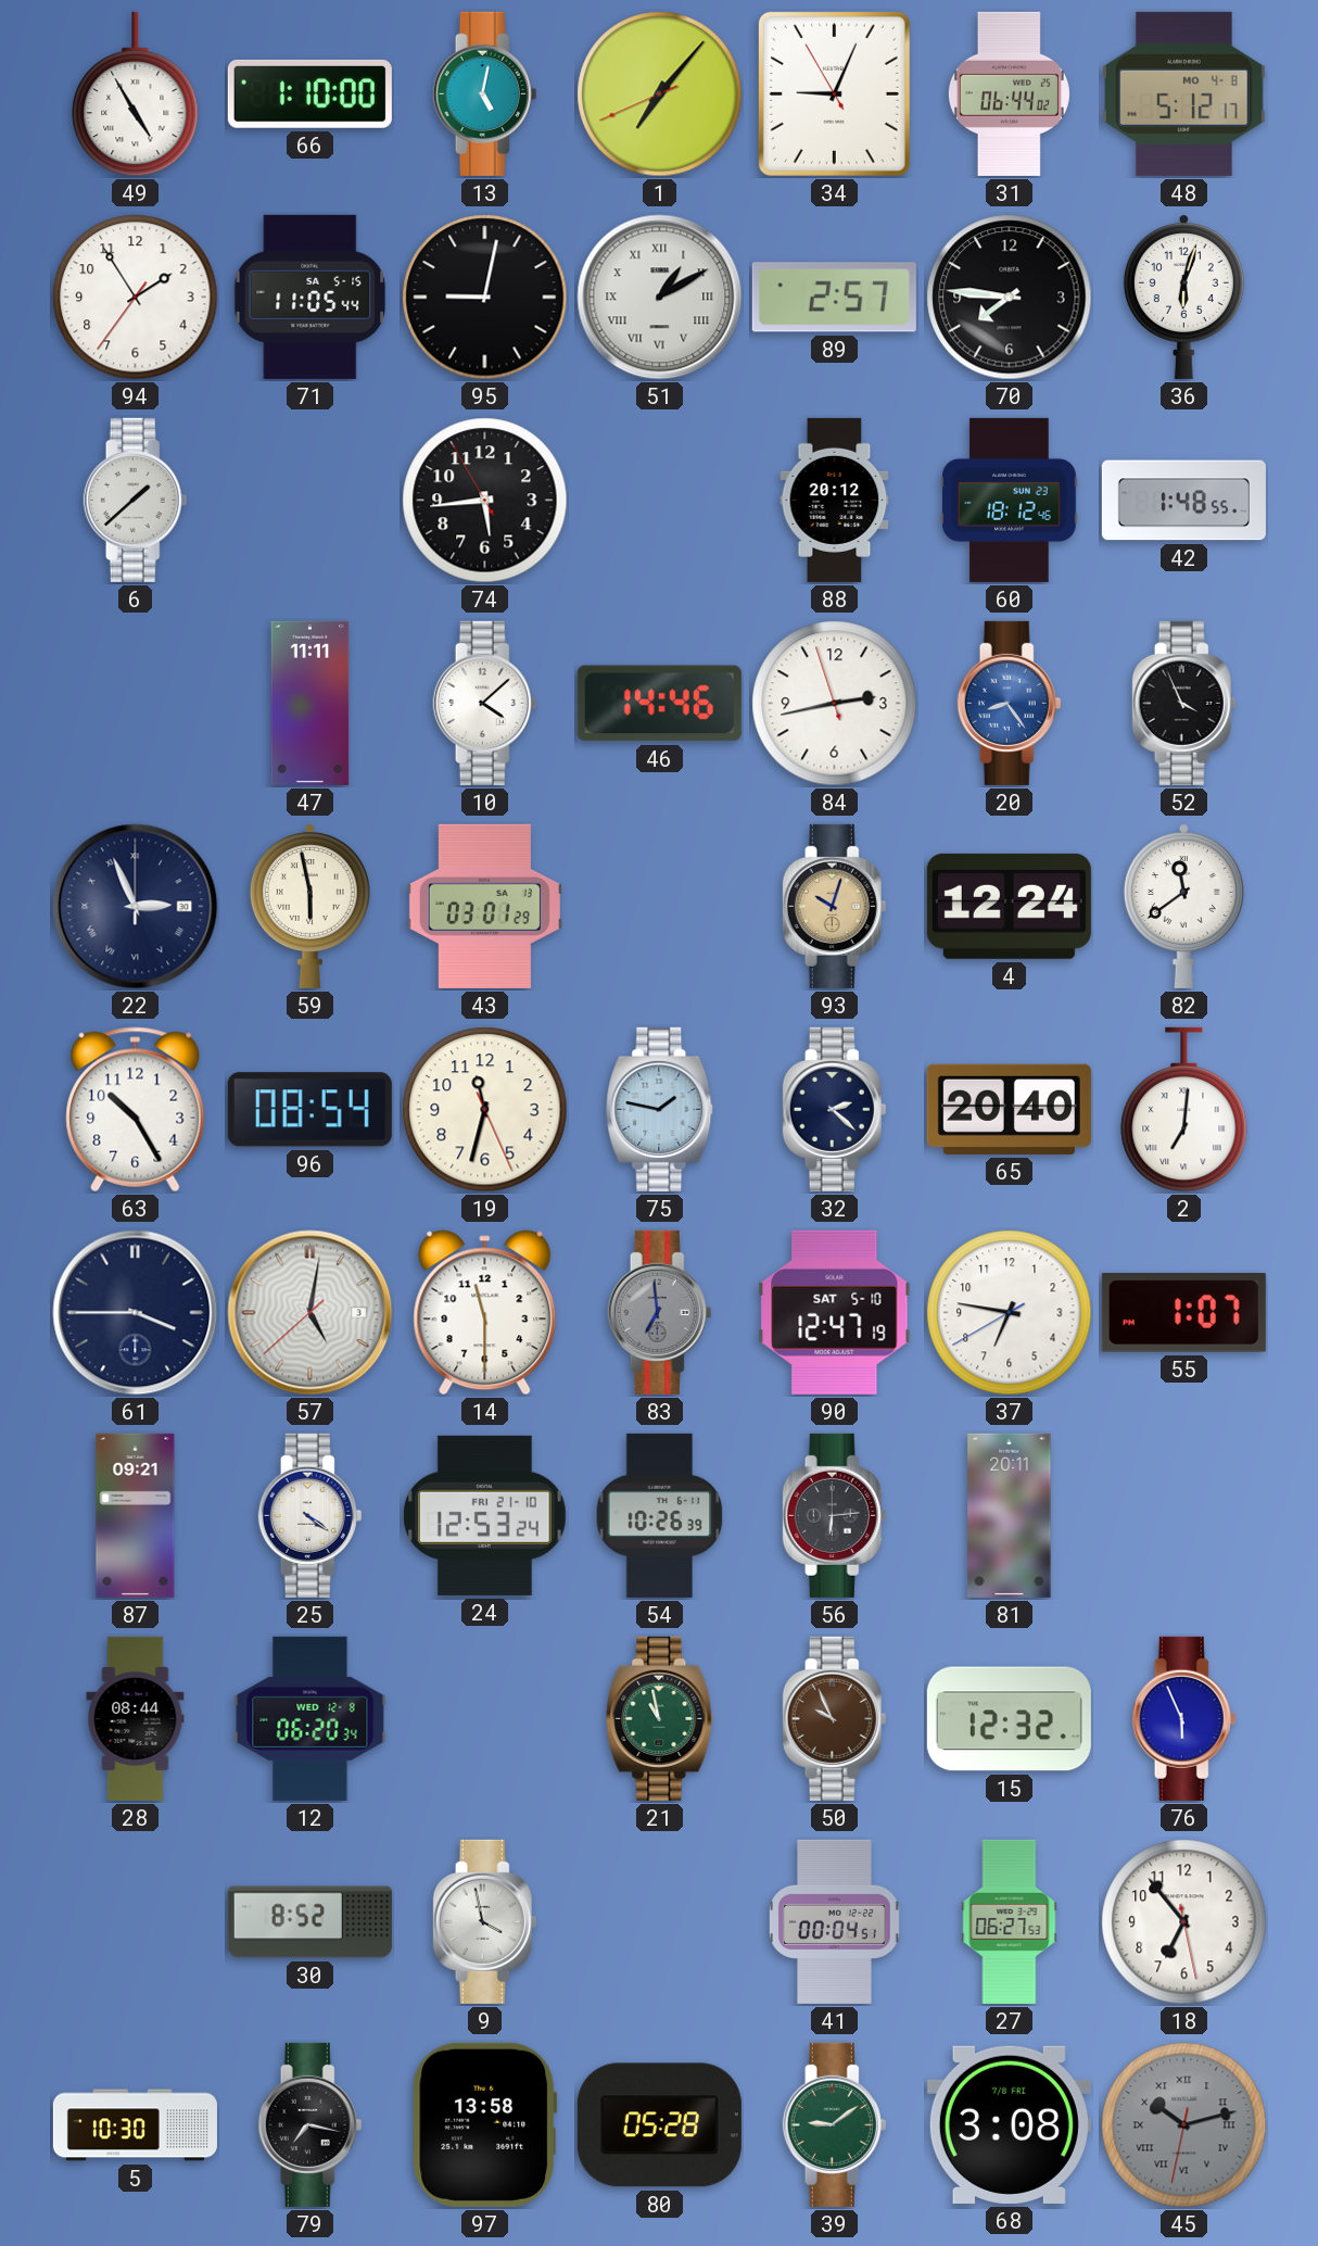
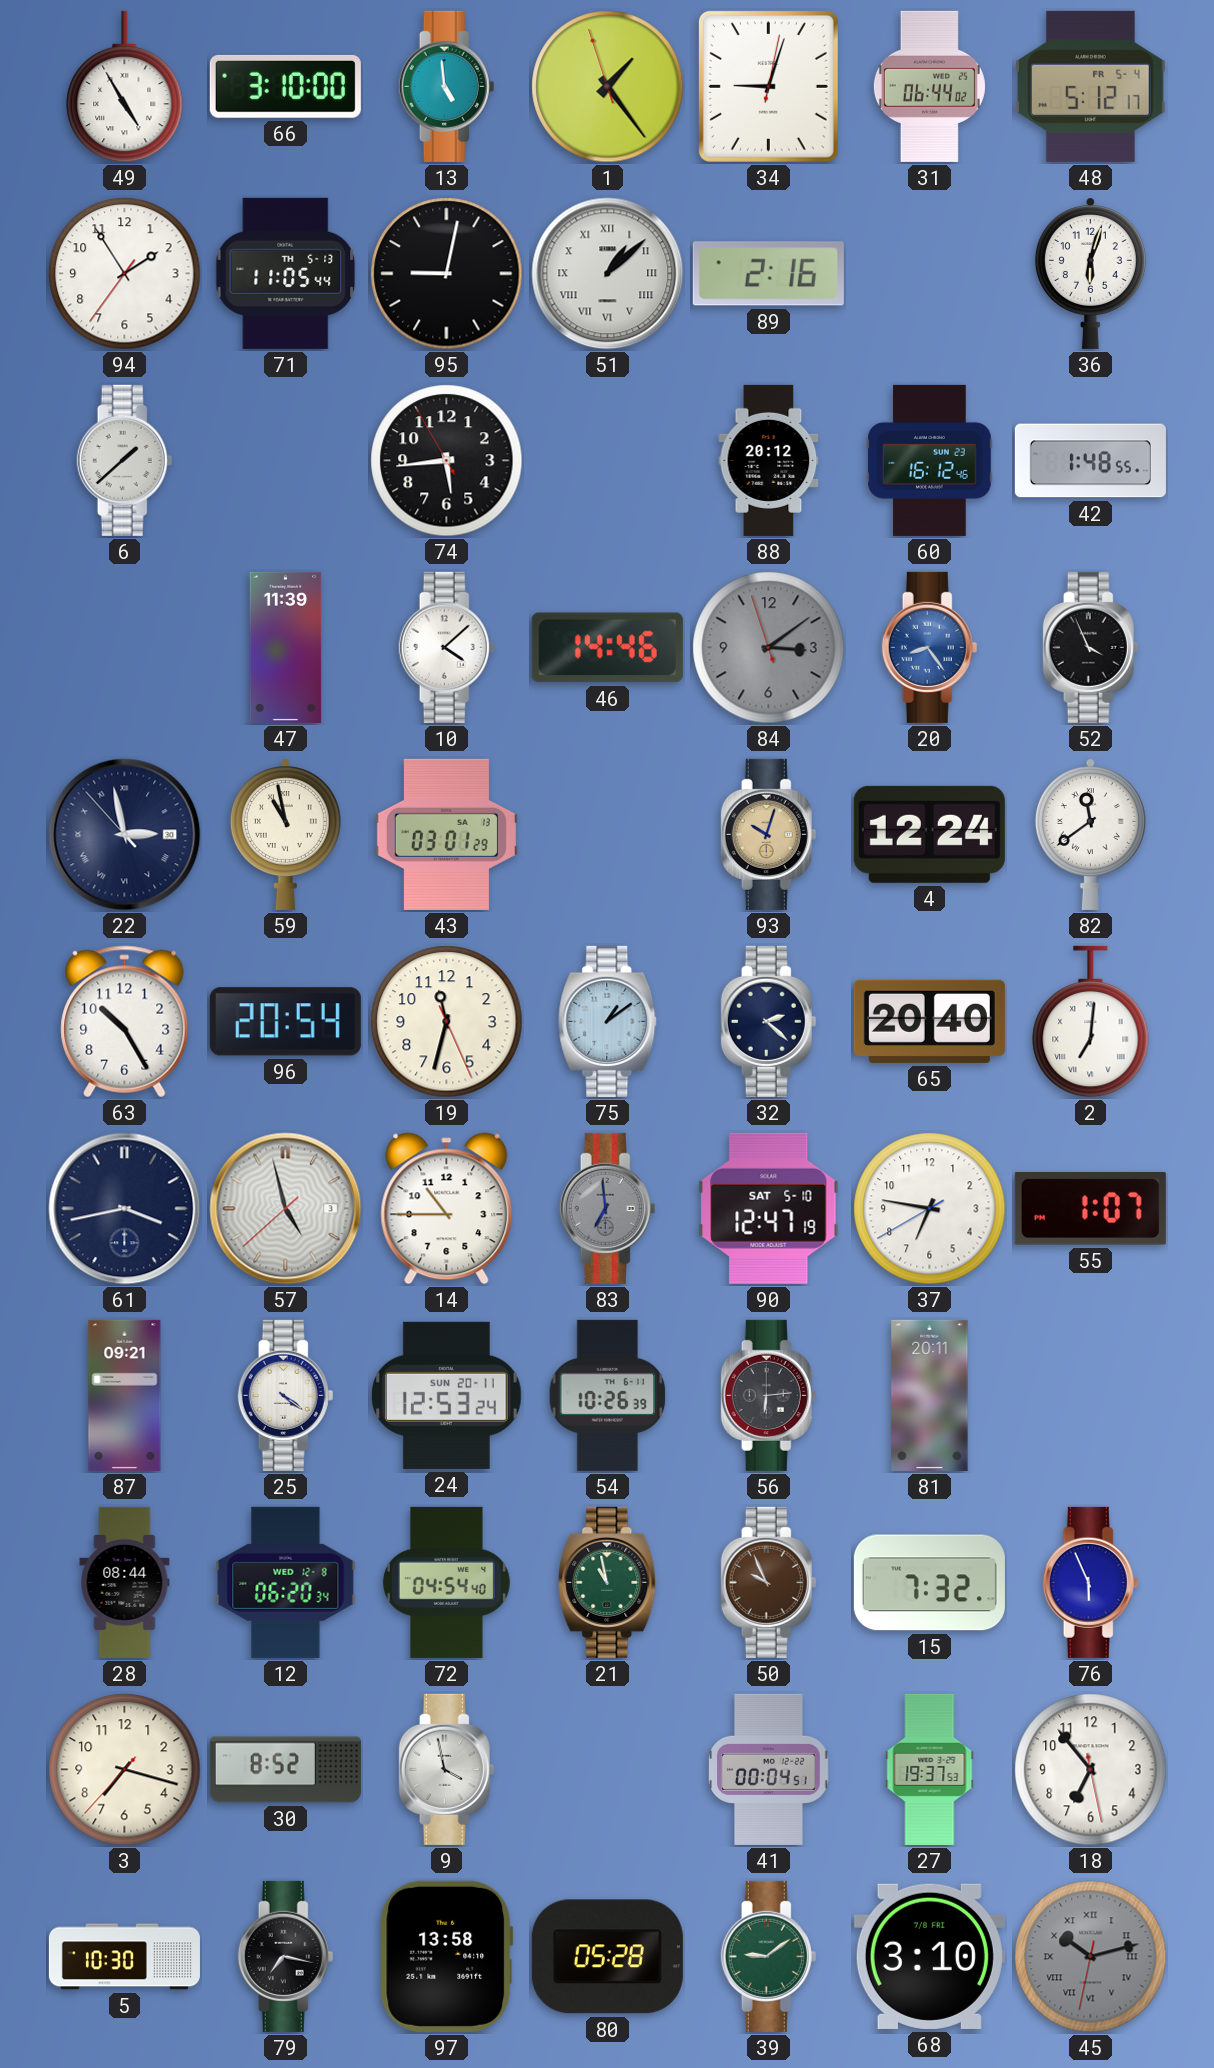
66: 1:10 -> 3:10 (285, 86)
13: 5:02 -> 4:59 (447, 86)
1: 7:06 -> 1:23 (608, 87)
34: 9:03:55 -> 9:03:02 (768, 86)
48 date: MO 4-8 -> FR 5-4 (1090, 86)
71 date: SA 5-15 -> TH 5-13 (286, 273)
51: 1:10 -> 1:08 (608, 274)
89: 2:57 -> 2:16 (768, 274)
70: 7:46 -> none (1010, 298)
60: 18:12 -> 16:12 (930, 460)
47: 11:11 -> 11:39 (286, 647)
84: 2:42 -> 3:08 (769, 648)
84 dial: white -> grey (769, 648)
22: 2:56 -> 2:57 (125, 835)
59: 5:58 -> 10:58 (285, 834)
96: 08:54 -> 20:54 (285, 1022)
75: 1:47 -> 1:09 (608, 1021)
61: 3:45 -> 3:43 (125, 1209)
57: 5:01 -> 4:57 (286, 1209)
14: 11:30 -> 10:45 (447, 1209)
24 date: FRI 21-10 -> SUN 20-11 (446, 1395)
72: none -> 04:54 (446, 1582)
15: 12:32 -> 7:32 (929, 1583)
3: none -> 7:17 (125, 1770)
27: 06:27 -> 19:37 (930, 1769)
68: 3:08 -> 3:10 (929, 1956)
